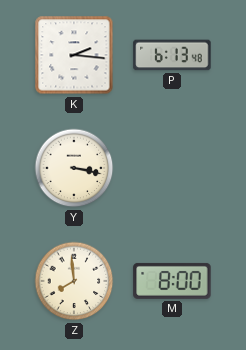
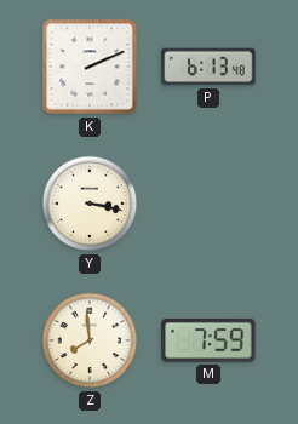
K: 2:16 -> 2:11 (90, 67)
M: 8:00 -> 7:59 (208, 340)
